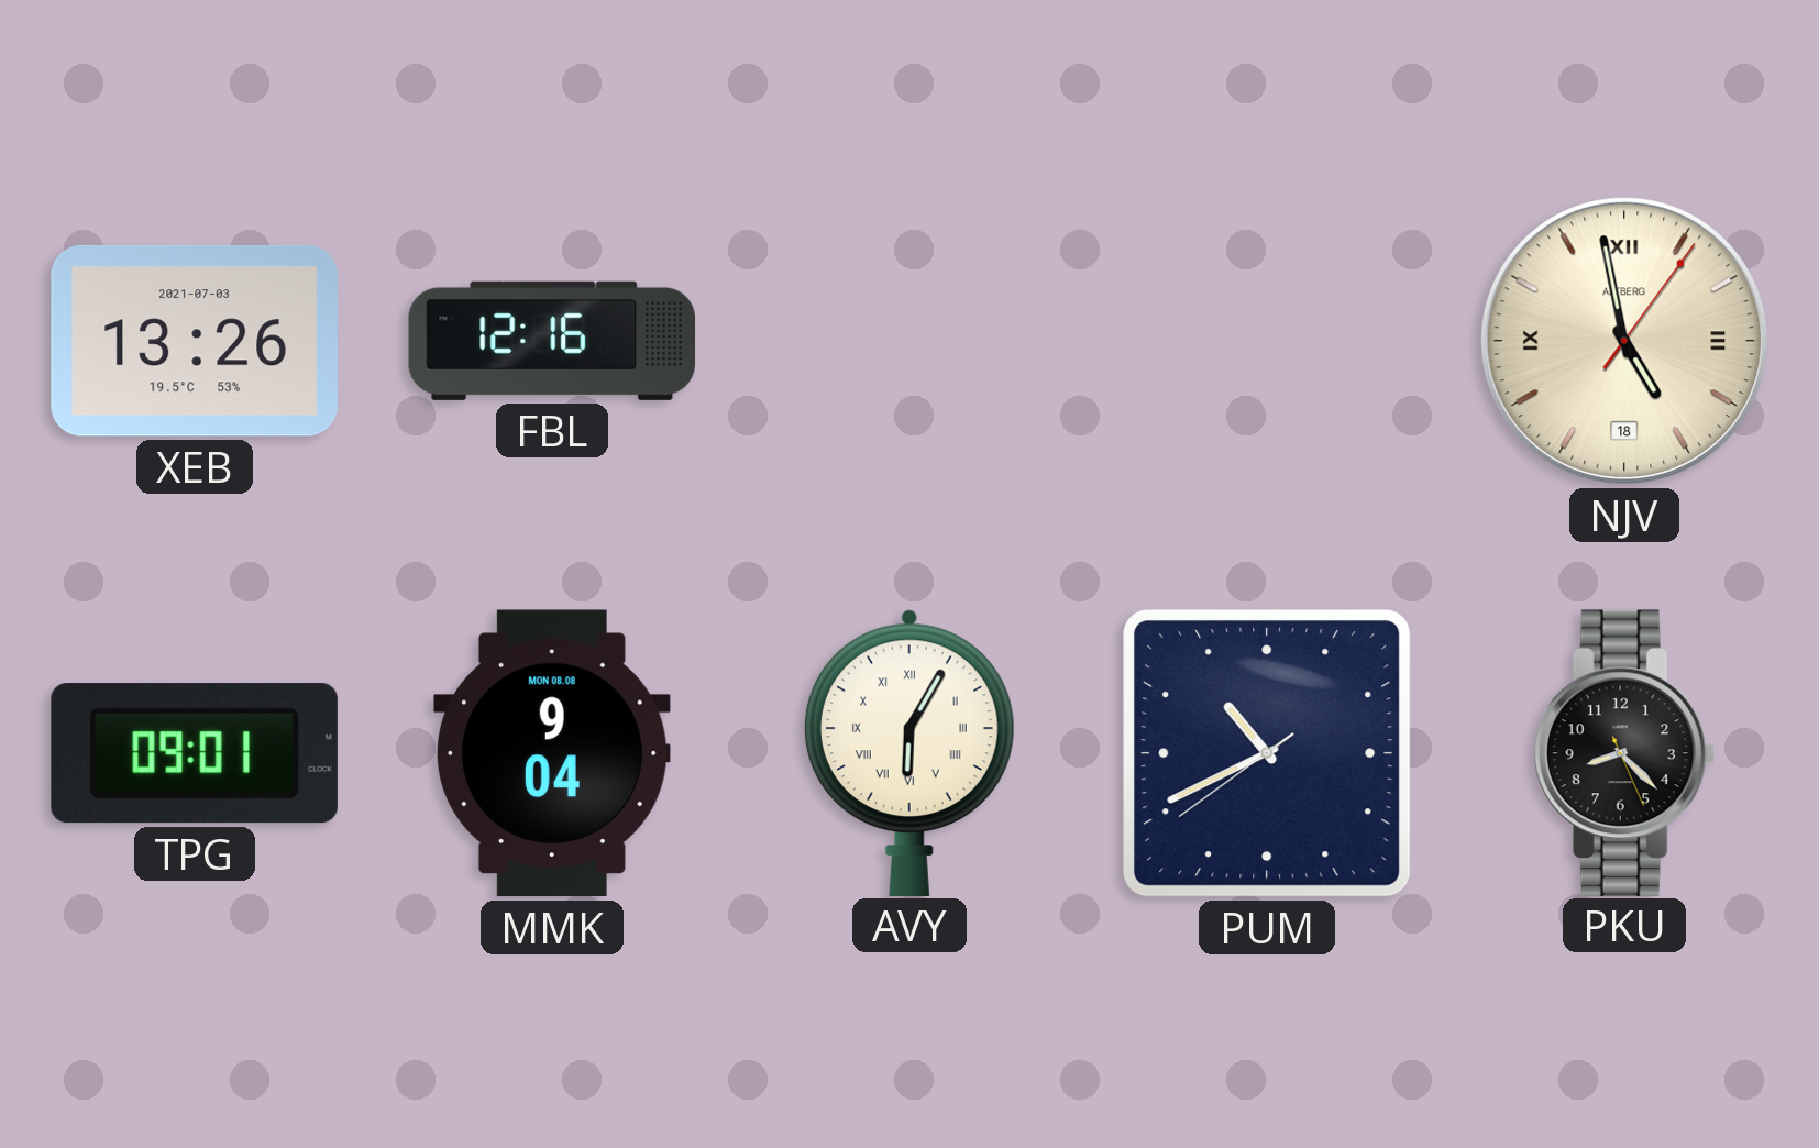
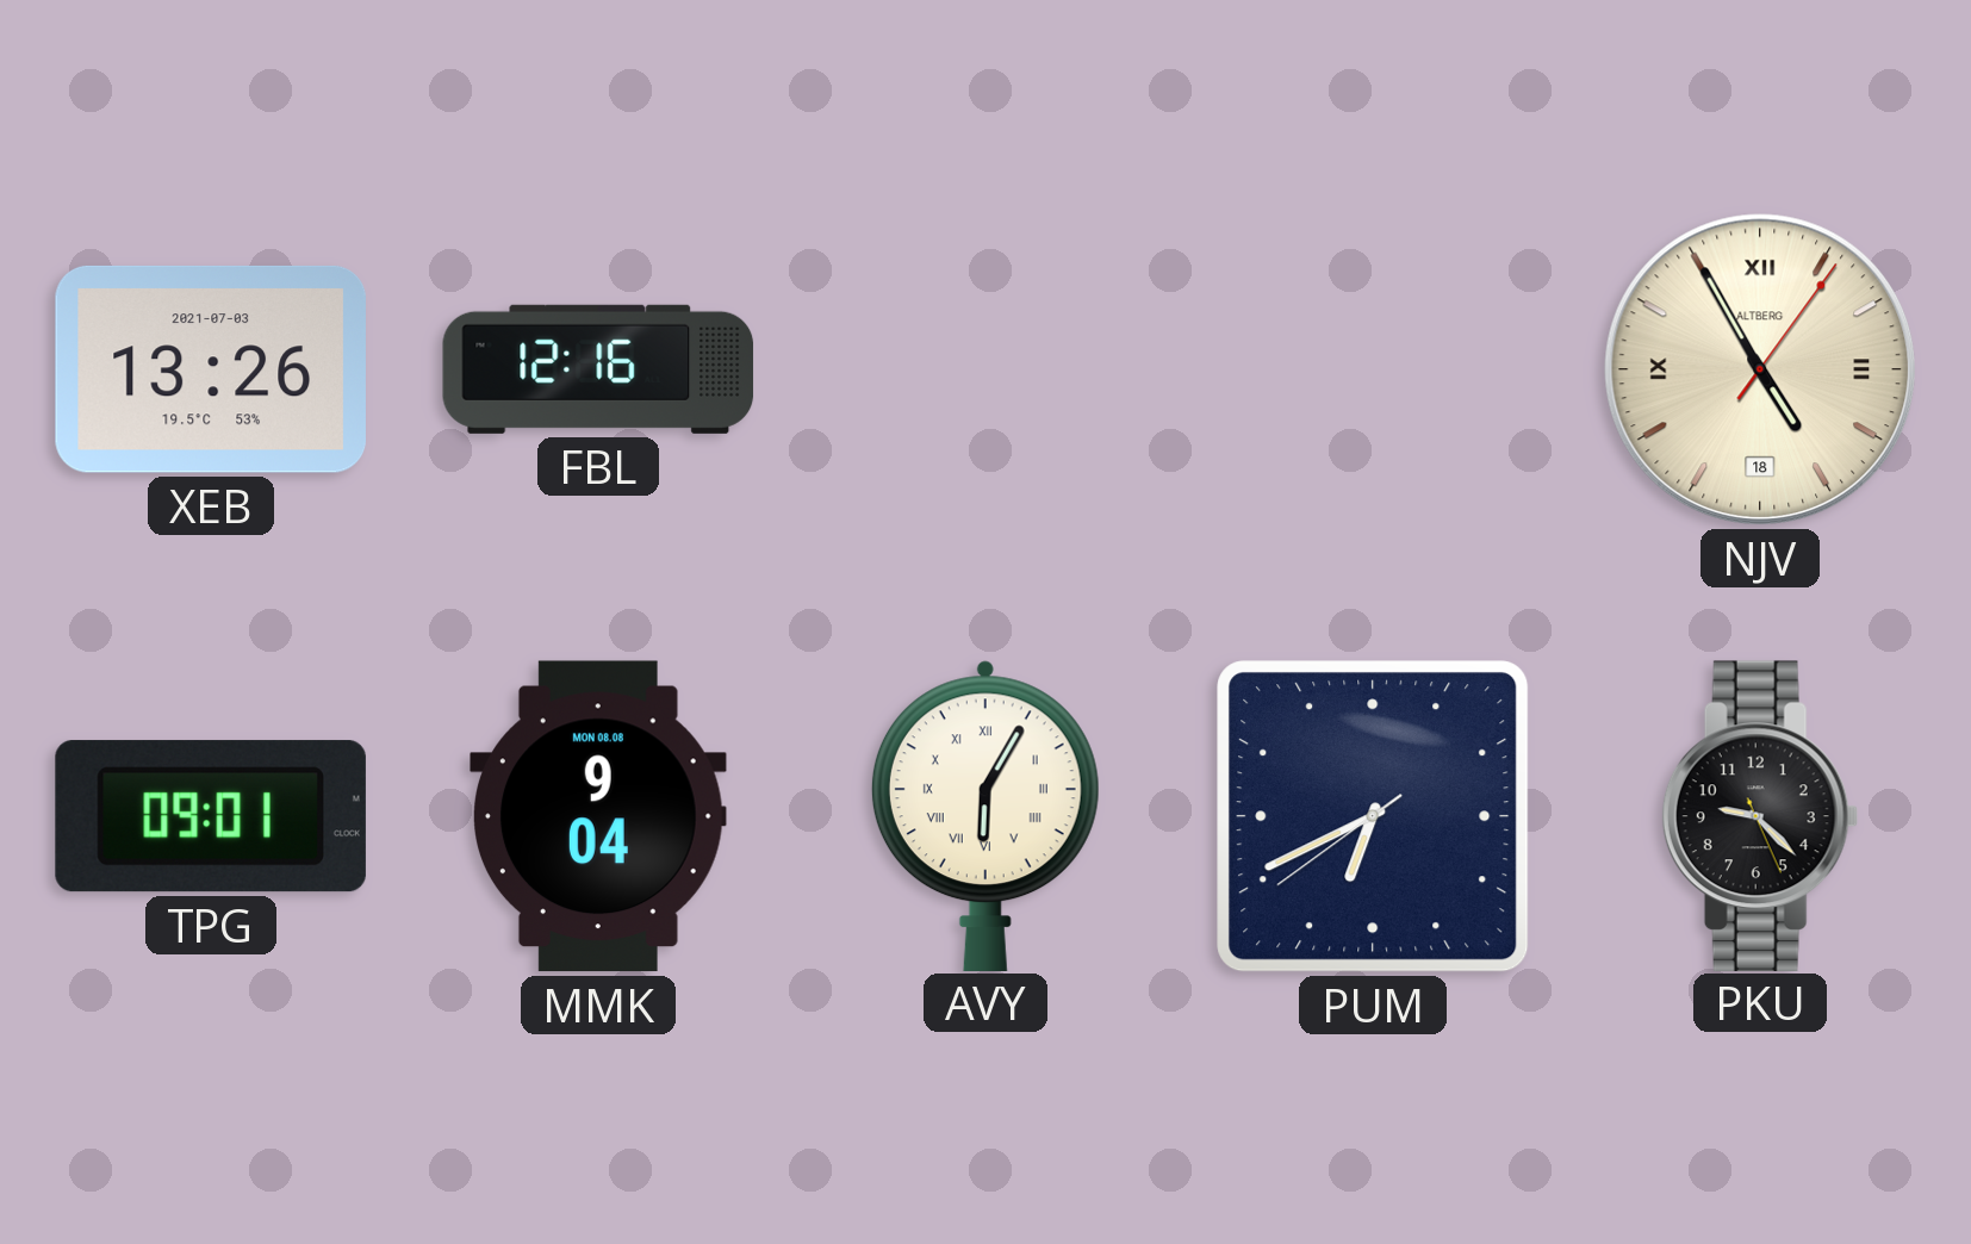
NJV: 4:58 -> 4:55 (1760, 369)
PUM: 10:40 -> 6:40 (1373, 816)
PKU: 8:22 -> 9:22 (1760, 815)
